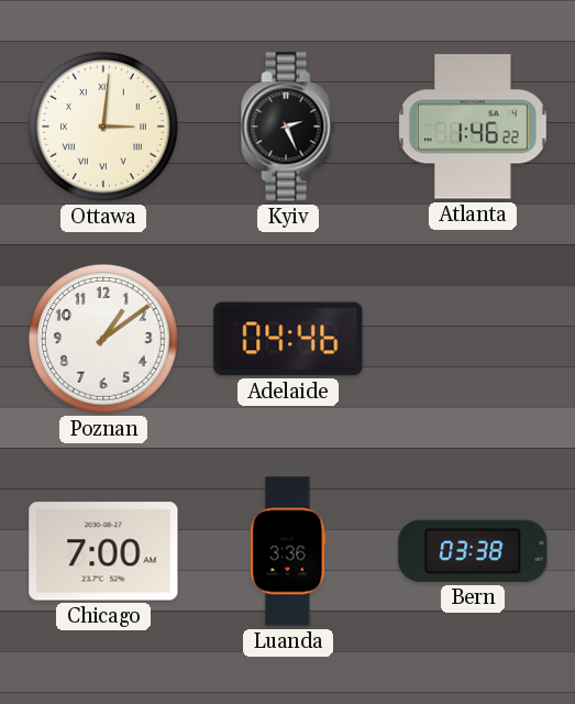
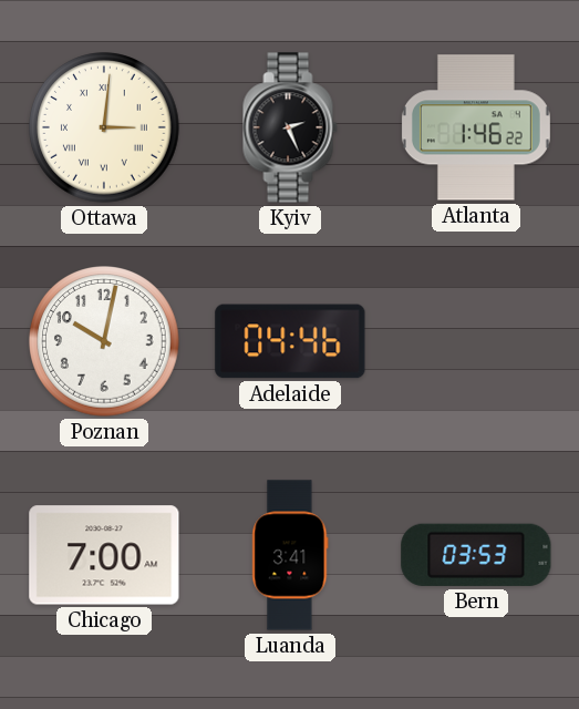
Poznan: 1:09 -> 10:02 (105, 342)
Luanda: 3:36 -> 3:41 (290, 555)
Bern: 03:38 -> 03:53 (476, 555)
